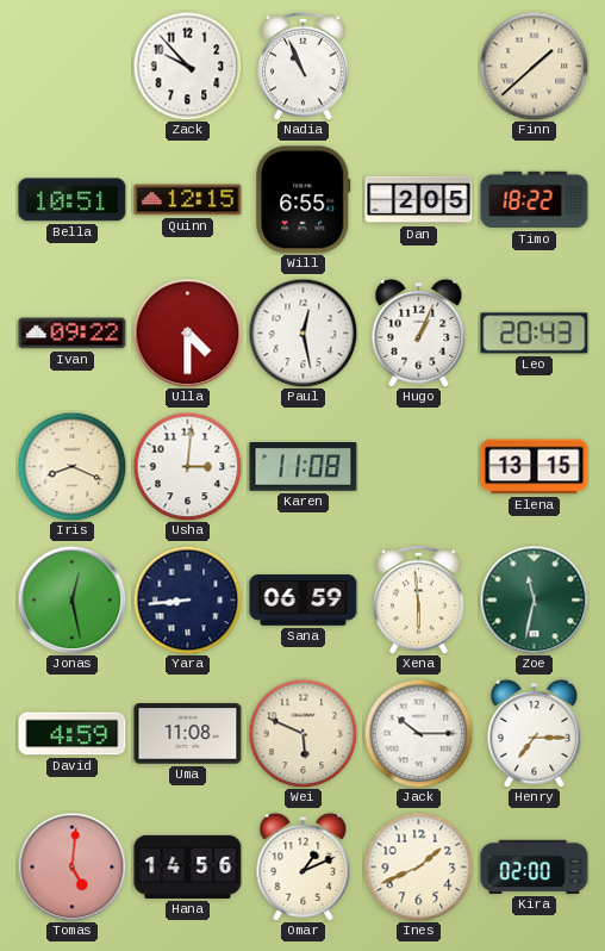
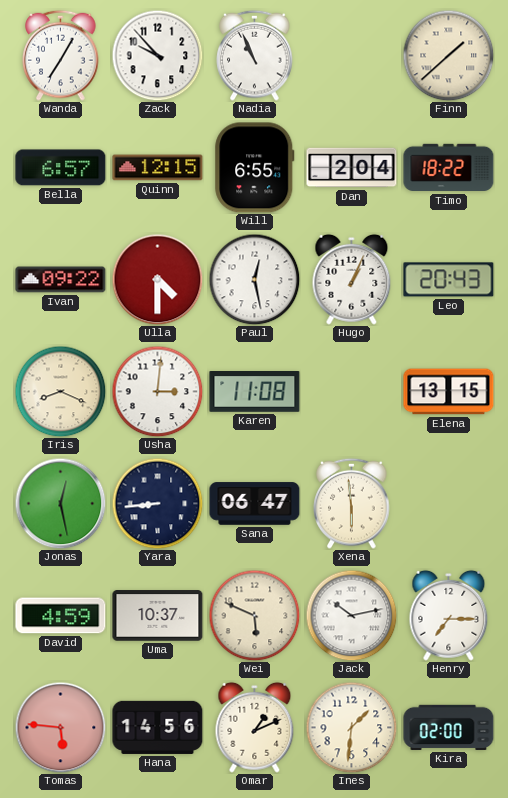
Wanda: none -> 7:05 (61, 55)
Bella: 10:51 -> 6:57 (61, 168)
Dan: 2:05 -> 2:04 (352, 168)
Sana: 06:59 -> 06:47 (255, 504)
Zoe: 11:32 -> none (534, 599)
Uma: 11:08 -> 10:37 (158, 616)
Jack: 10:15 -> 10:13 (351, 615)
Tomas: 5:01 -> 5:46 (60, 727)
Ines: 1:41 -> 1:31 (351, 727)
